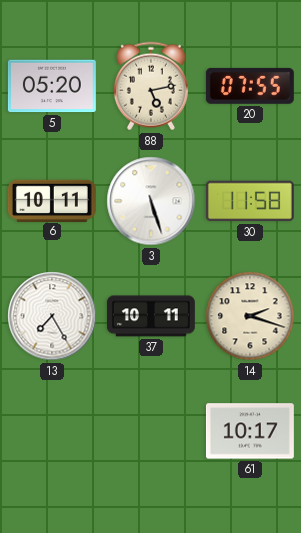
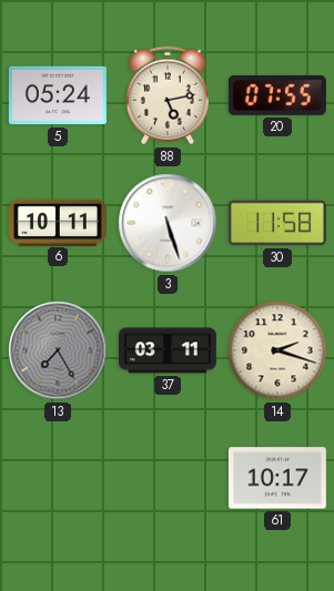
5: 05:20 -> 05:24 (58, 95)
13 dial: white -> grey (58, 350)
37: 10:11 -> 03:11 (168, 350)
